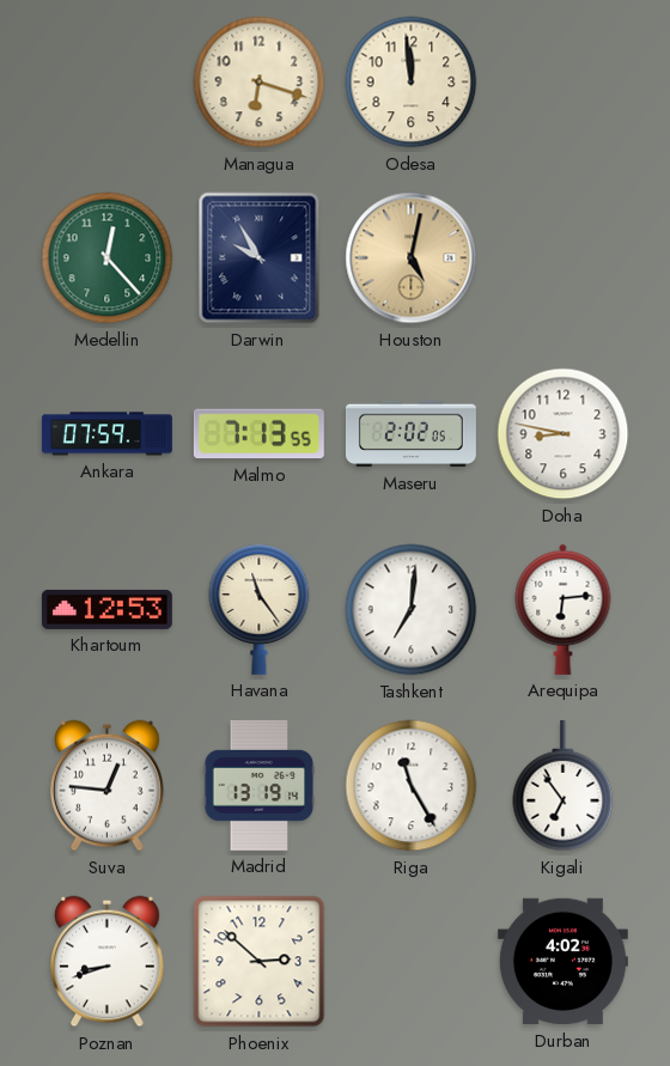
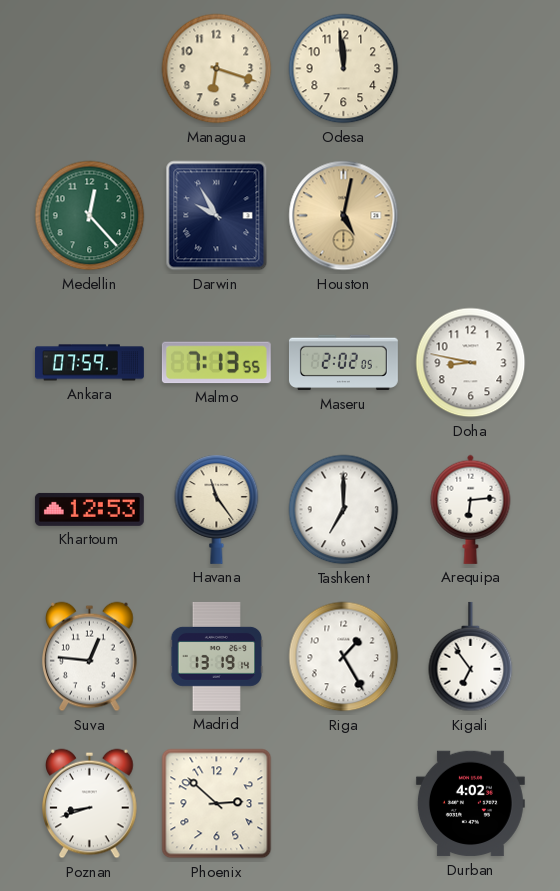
Tashkent: 7:01 -> 7:00 (344, 510)
Riga: 11:25 -> 1:25 (344, 657)
